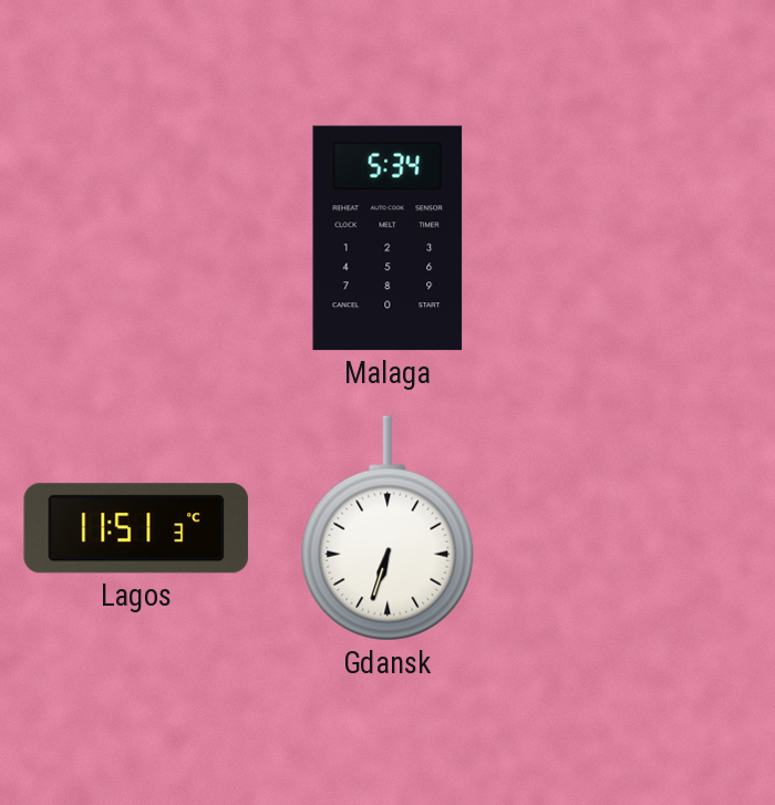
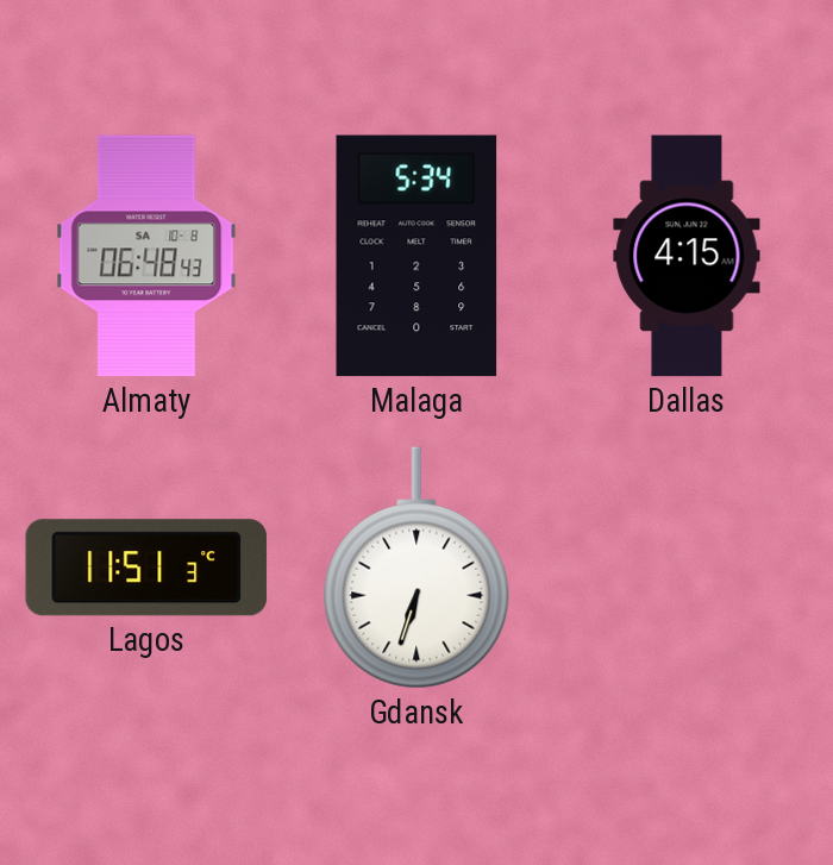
Almaty: none -> 06:48 (146, 256)
Dallas: none -> 4:15 (687, 256)
